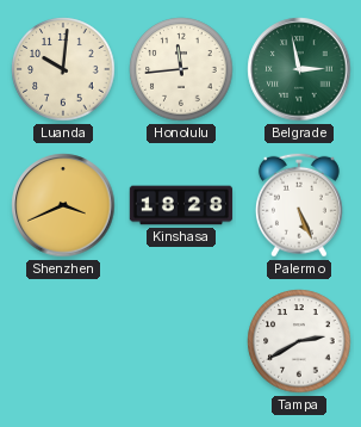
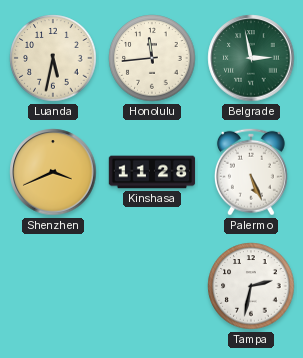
Luanda: 10:01 -> 5:32 (53, 58)
Kinshasa: 18:28 -> 11:28 (152, 172)
Tampa: 2:40 -> 2:32 (251, 286)
